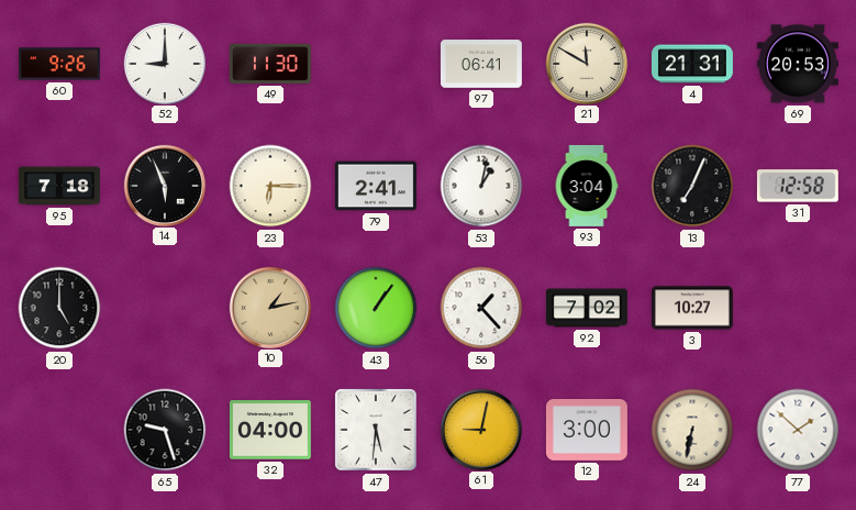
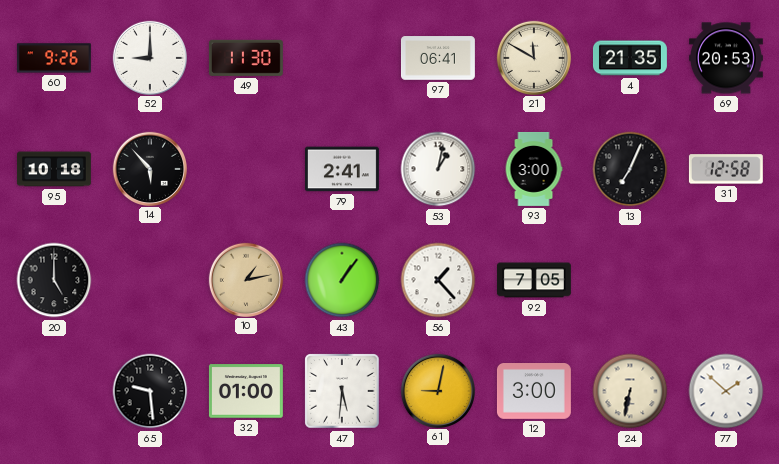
4: 21:31 -> 21:35 (630, 58)
95: 7:18 -> 10:18 (54, 169)
14: 5:56 -> 5:53 (149, 168)
23: 6:15 -> none (270, 186)
93: 3:04 -> 3:00 (534, 169)
92: 7:02 -> 7:05 (534, 280)
3: 10:27 -> none (692, 308)
65: 9:27 -> 9:29 (150, 391)
32: 04:00 -> 01:00 (246, 391)
